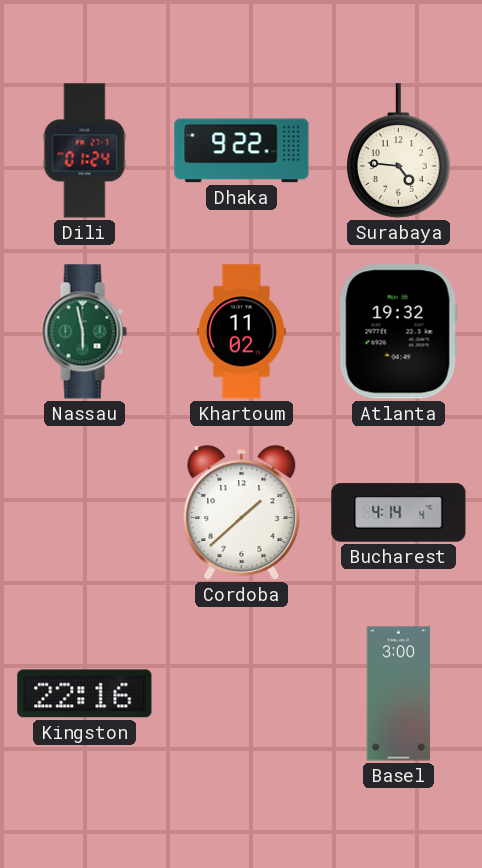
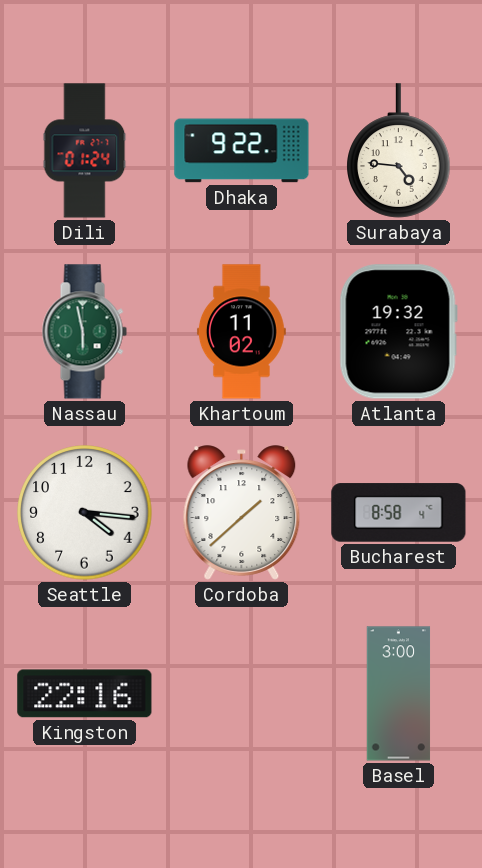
Seattle: none -> 4:16 (85, 513)
Bucharest: 4:14 -> 8:58 (399, 513)
